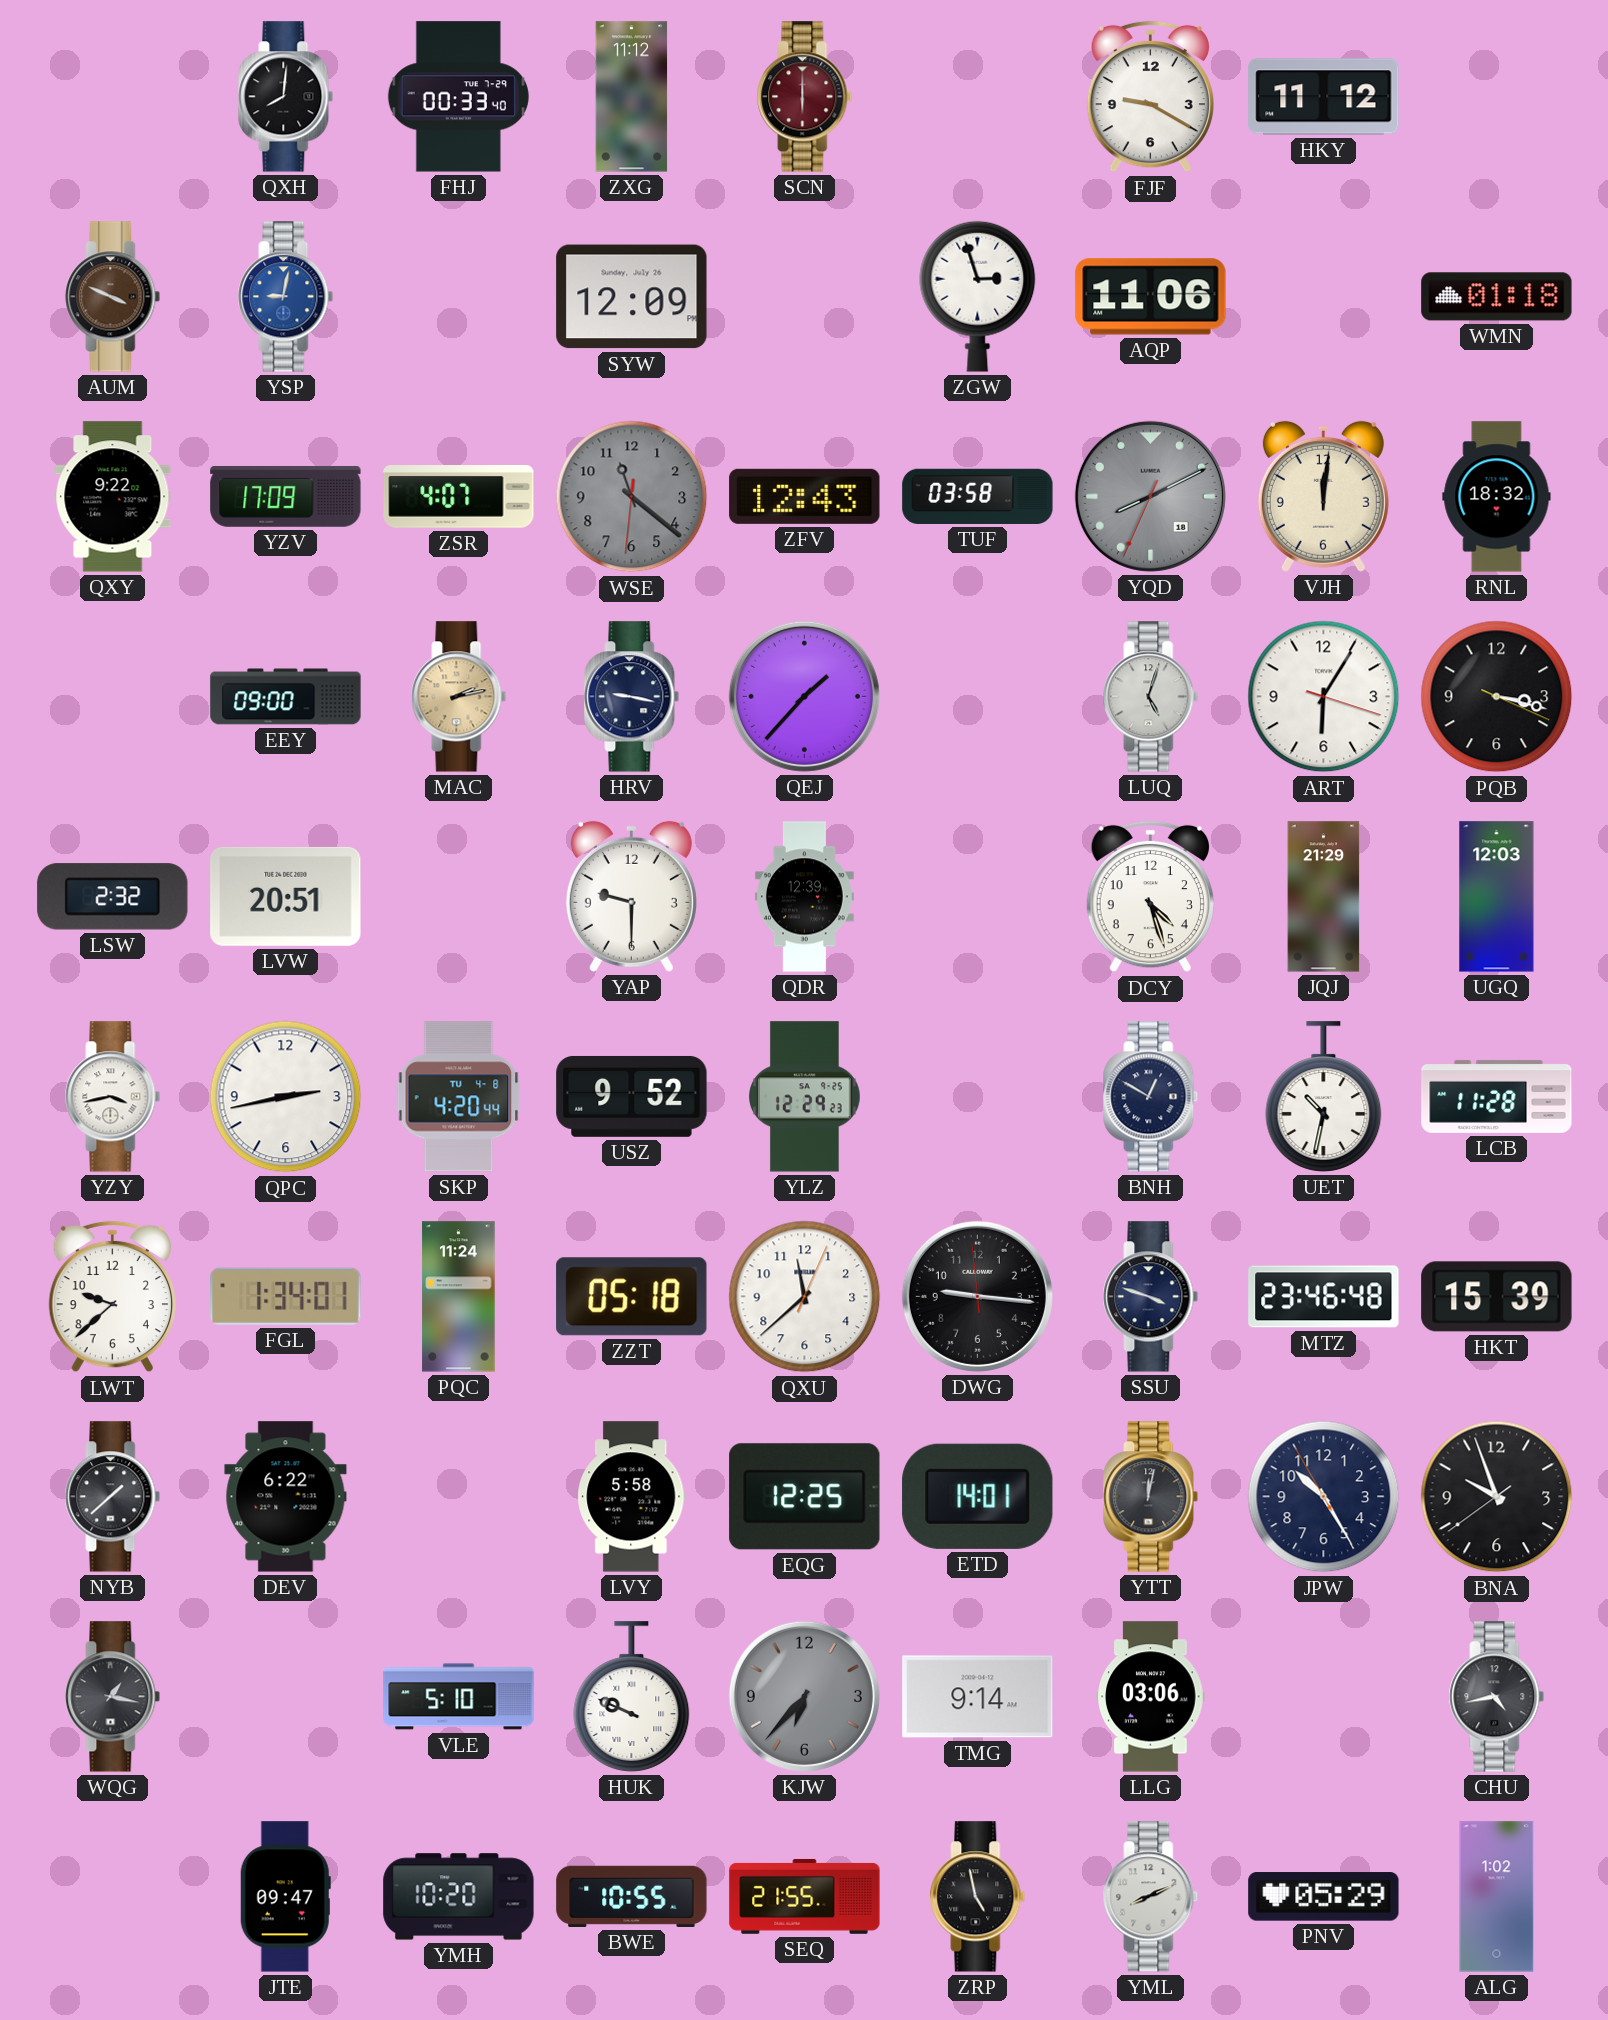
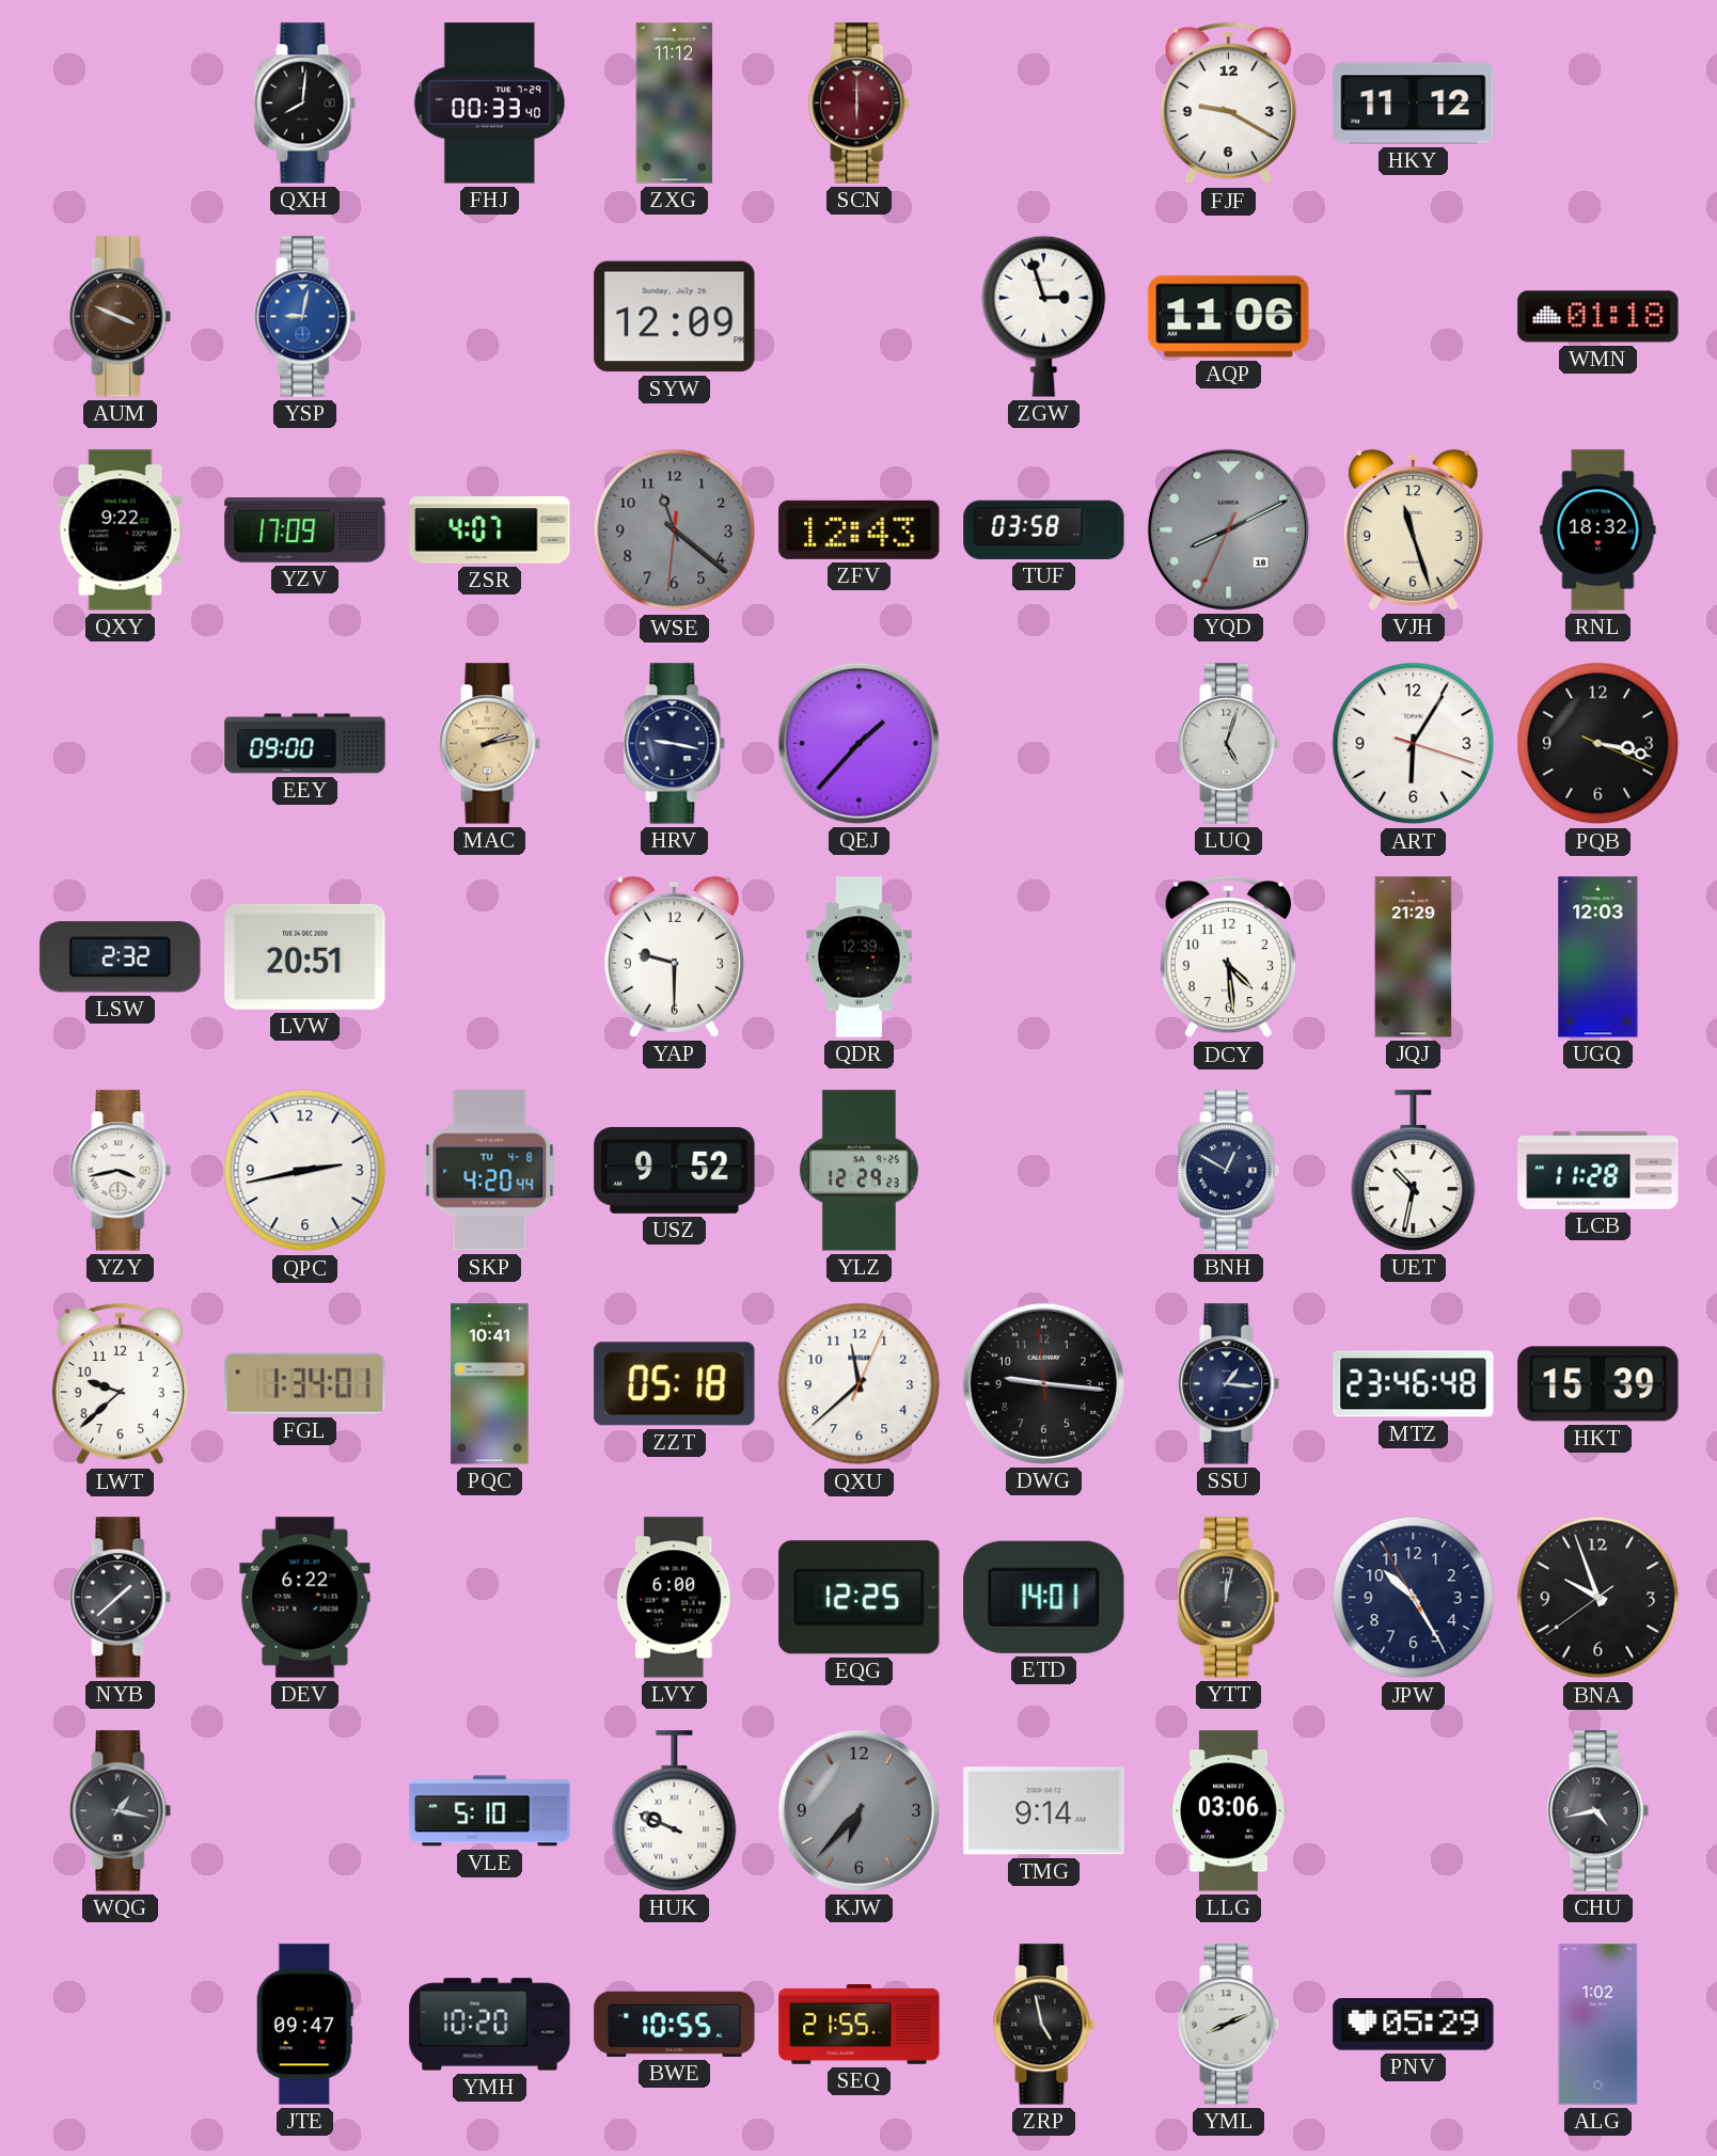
VJH: 12:01 -> 11:27 (1413, 529)
DCY: 4:27 -> 4:29 (1228, 957)
PQC: 11:24 -> 10:41 (490, 1384)
SSU: 3:48 -> 1:16 (1229, 1384)
LVY: 5:58 -> 6:00 (675, 1598)
